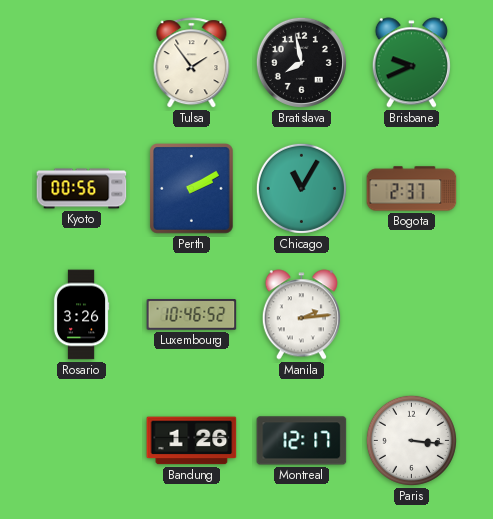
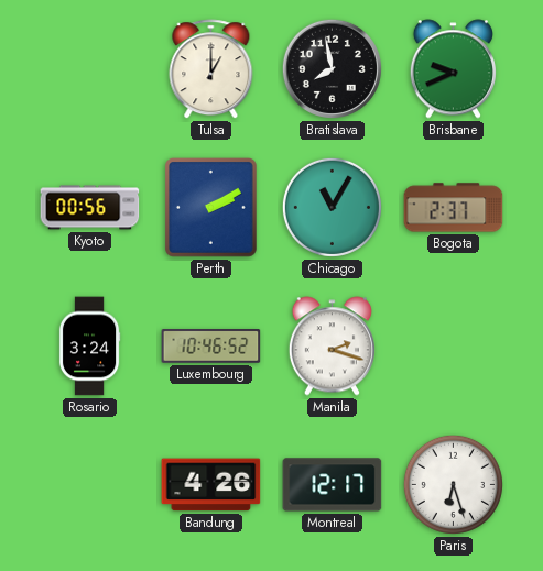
Tulsa: 1:54 -> 1:00 (211, 69)
Rosario: 3:26 -> 3:24 (89, 347)
Manila: 2:14 -> 2:18 (332, 347)
Bandung: 1:26 -> 4:26 (211, 485)
Paris: 3:16 -> 6:27 (453, 484)
